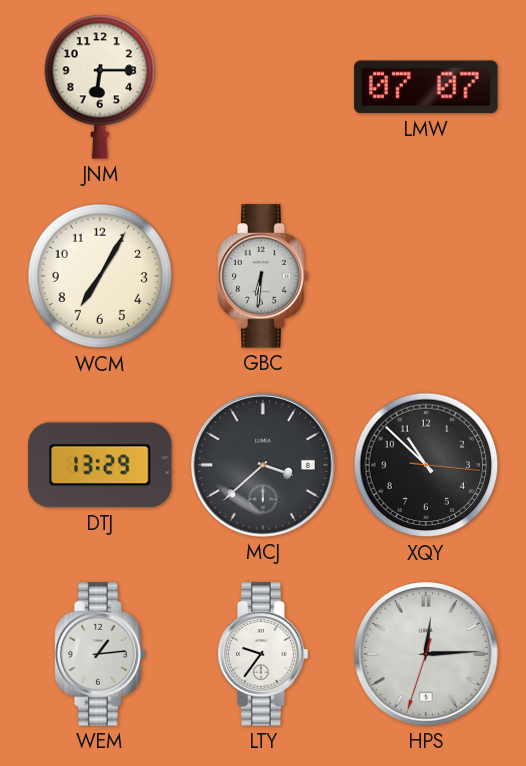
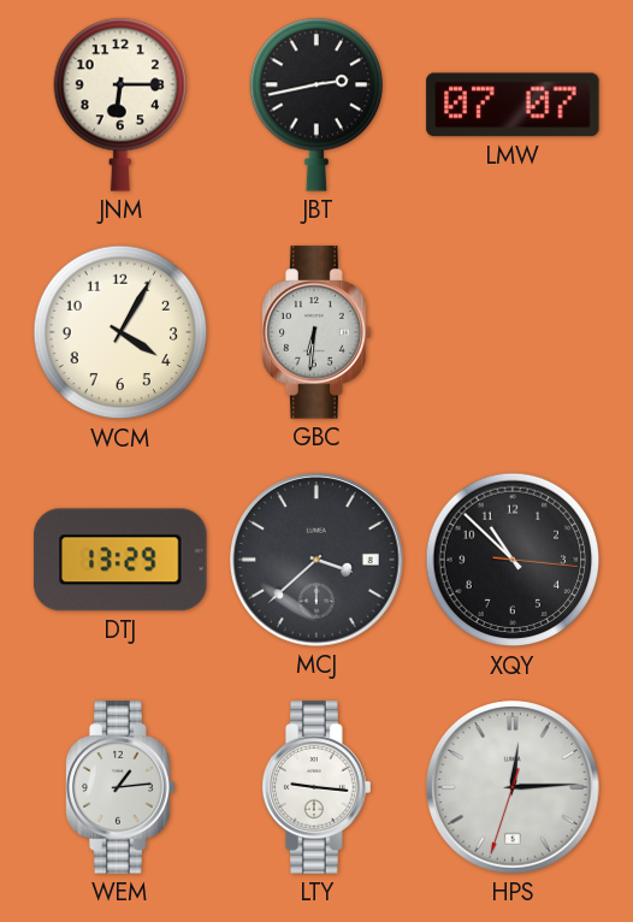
JBT: none -> 2:43 (315, 105)
WCM: 7:05 -> 4:05 (120, 332)
LTY: 9:36 -> 9:16 (316, 787)
